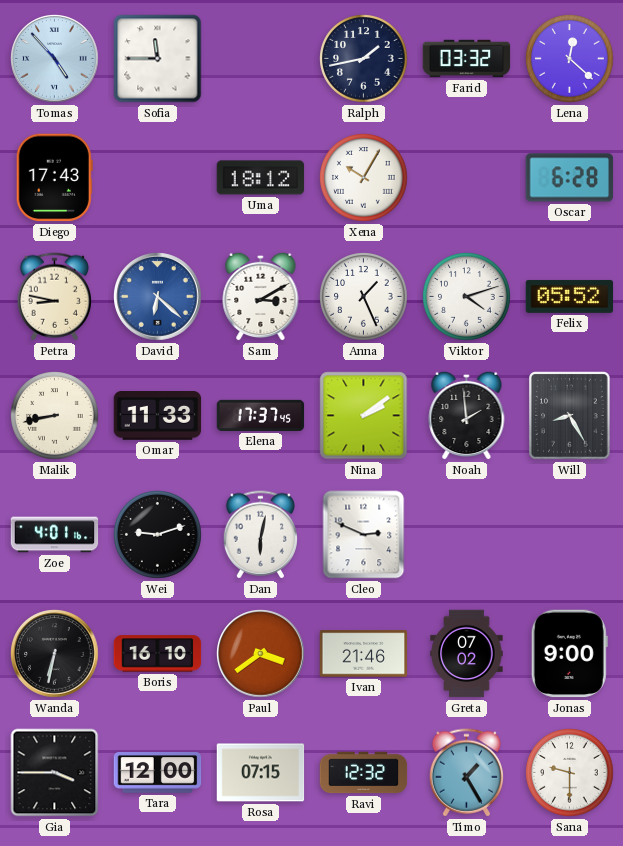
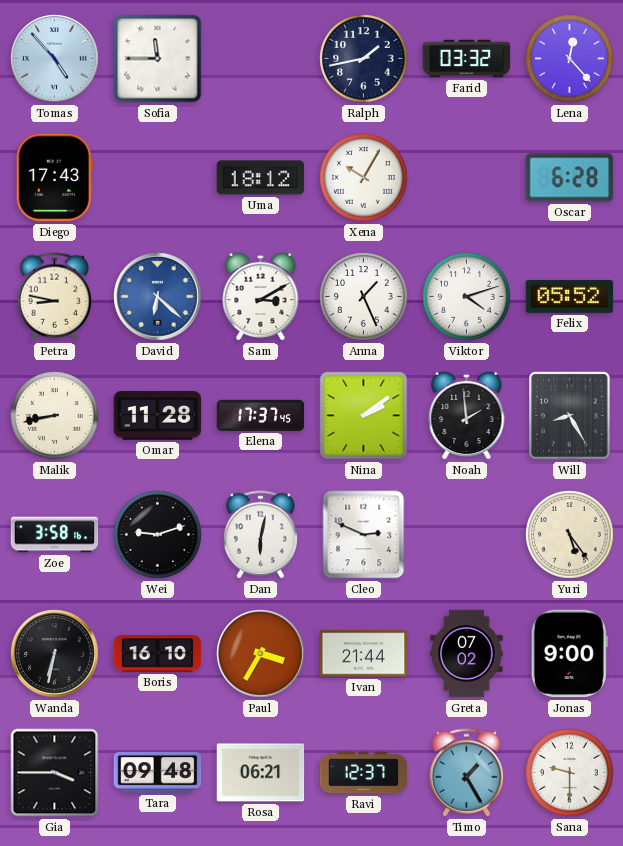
Lena: 12:22 -> 12:23 (570, 59)
Omar: 11:33 -> 11:28 (158, 416)
Zoe: 4:01 -> 3:58 (55, 535)
Yuri: none -> 5:24 (570, 535)
Paul: 3:39 -> 3:35 (261, 654)
Ivan: 21:46 -> 21:44 (364, 654)
Tara: 12:00 -> 09:48 (158, 773)
Rosa: 07:15 -> 06:21 (261, 773)
Ravi: 12:32 -> 12:37 (364, 773)
